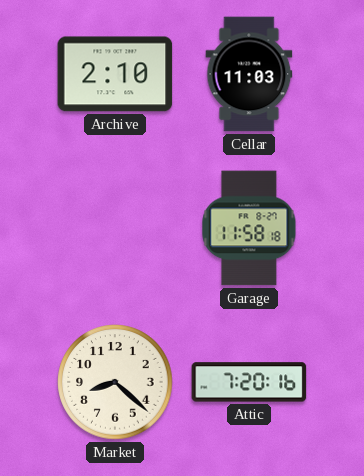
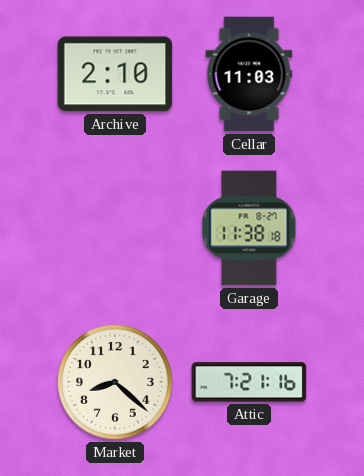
Garage: 11:58 -> 11:38 (249, 228)
Attic: 7:20 -> 7:21 (249, 382)
